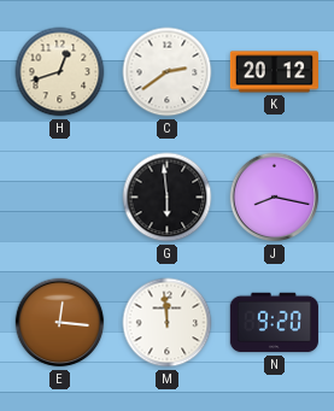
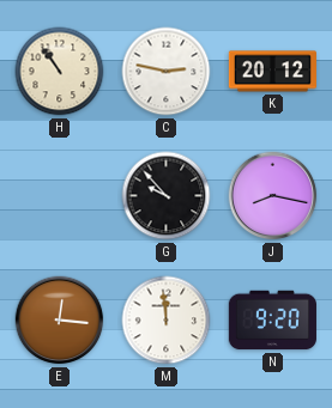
H: 12:42 -> 10:54 (60, 72)
C: 2:39 -> 2:47 (167, 72)
G: 5:59 -> 9:53 (167, 196)
